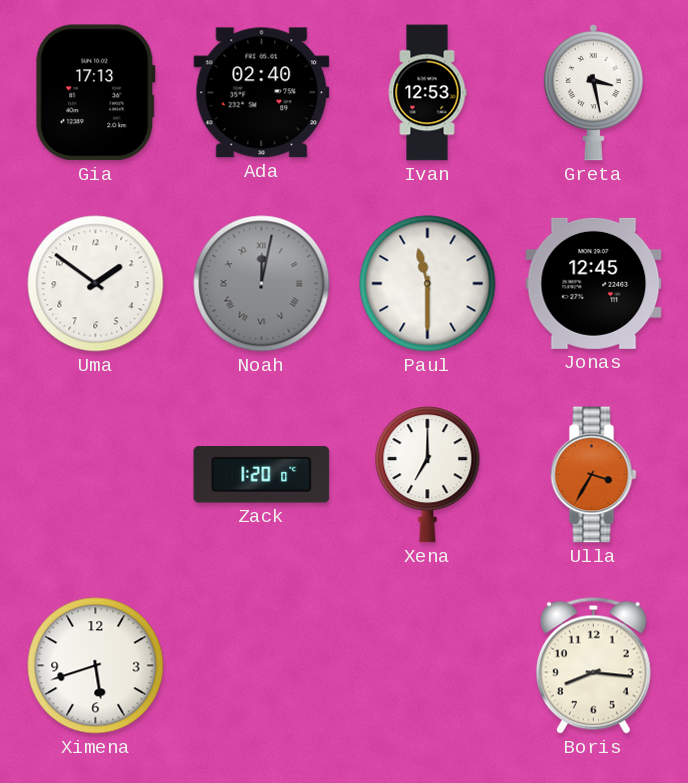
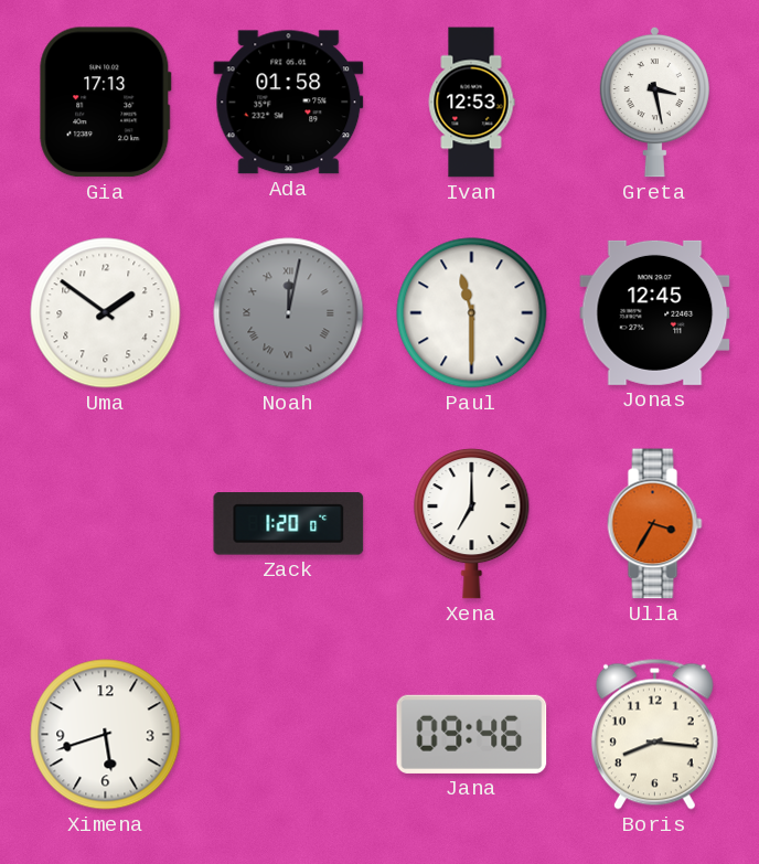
Ada: 02:40 -> 01:58 (289, 103)
Jana: none -> 09:46 (472, 734)
